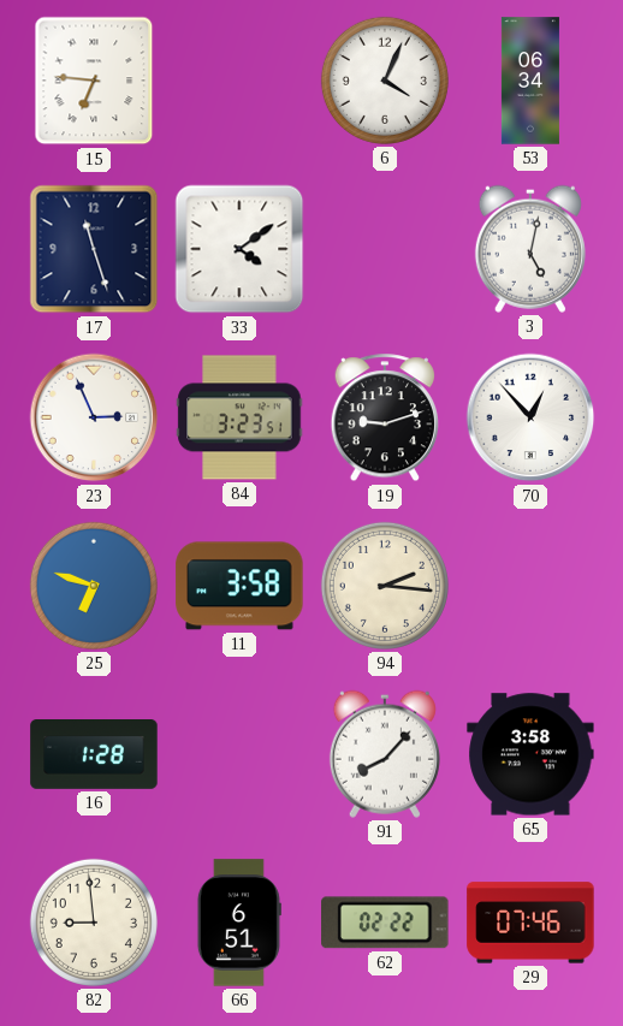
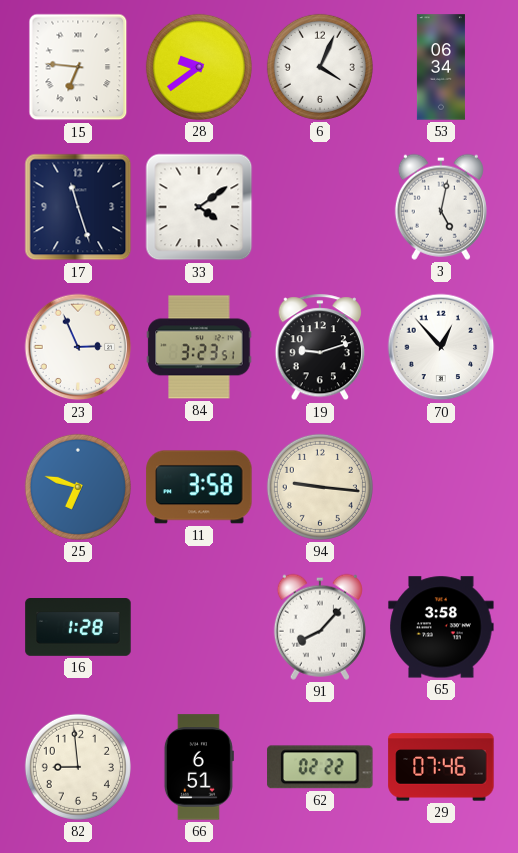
28: none -> 9:39 (199, 67)
94: 2:16 -> 9:16 (320, 487)
